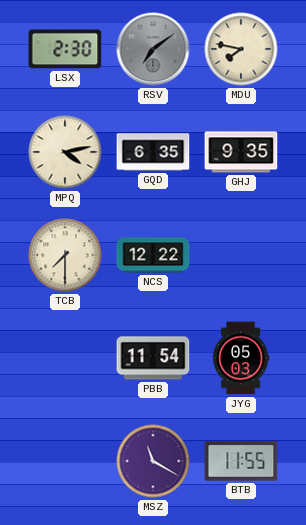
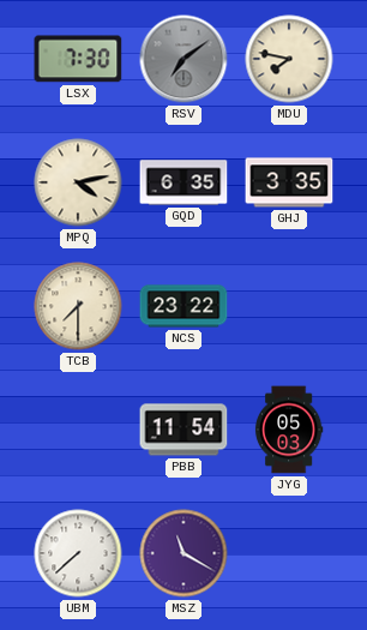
LSX: 2:30 -> 7:30 (78, 59)
GHJ: 9:35 -> 3:35 (289, 182)
NCS: 12:22 -> 23:22 (183, 306)
UBM: none -> 7:38 (78, 553)
BTB: 11:55 -> none (241, 461)
